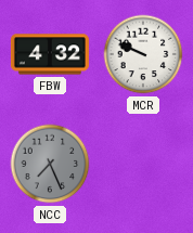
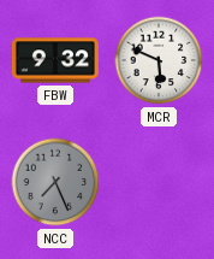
FBW: 4:32 -> 9:32 (55, 60)
MCR: 9:49 -> 5:49 (159, 60)
